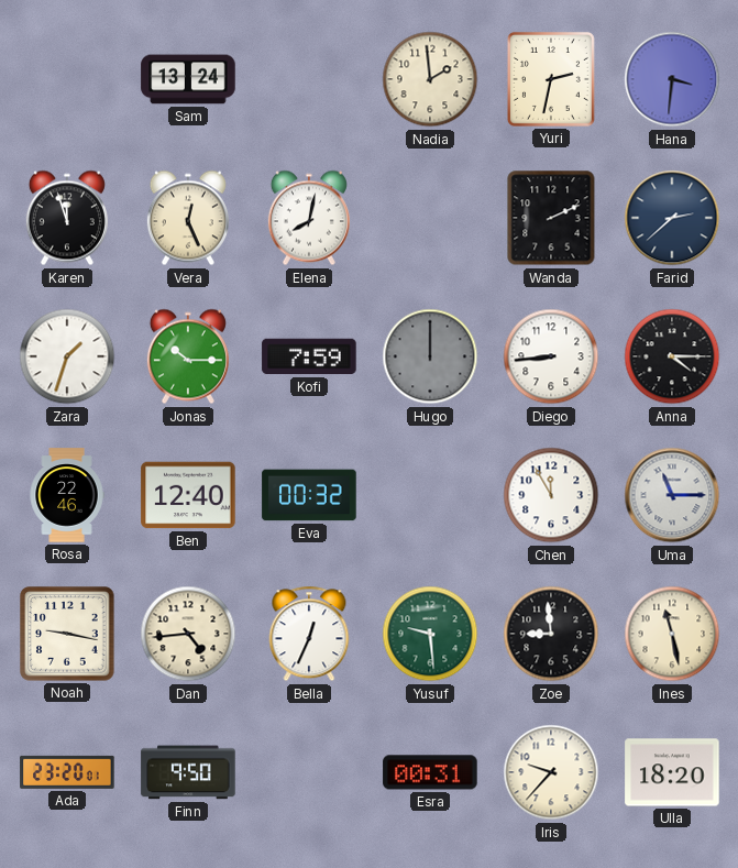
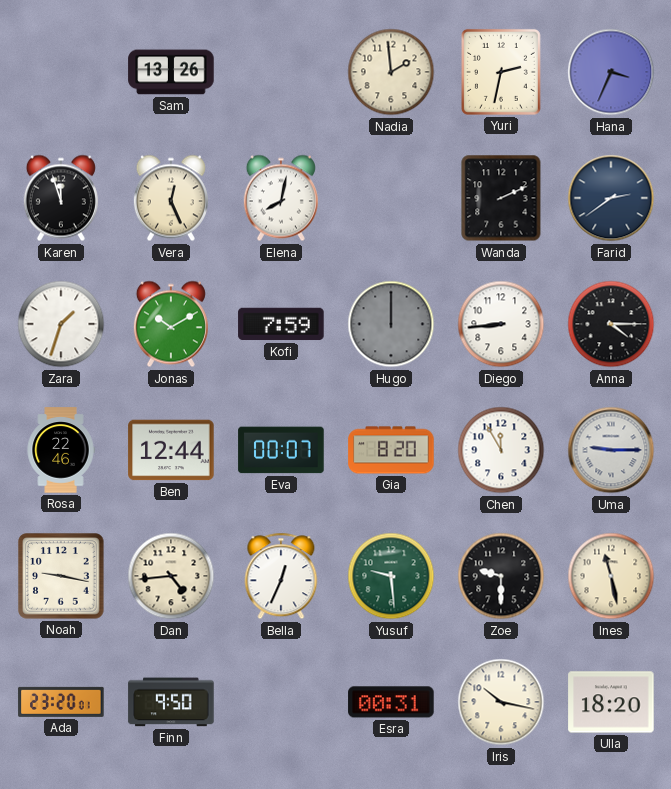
Sam: 13:24 -> 13:26 (171, 72)
Hana: 3:31 -> 3:34 (611, 72)
Farid: 2:38 -> 2:39 (611, 198)
Jonas: 10:15 -> 10:10 (171, 324)
Ben: 12:40 -> 12:44 (171, 450)
Eva: 00:32 -> 00:07 (281, 450)
Gia: none -> 8:20 (391, 450)
Uma: 11:15 -> 9:15 (611, 450)
Zoe: 8:59 -> 9:30 (501, 576)
Iris: 9:37 -> 10:17 (501, 702)
